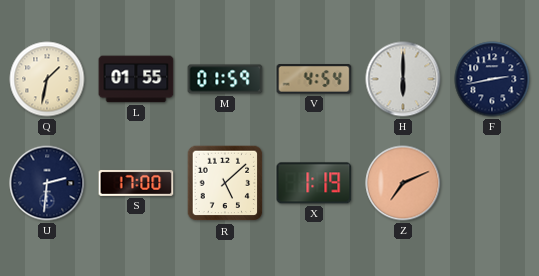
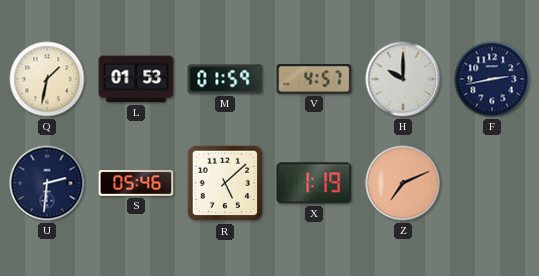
L: 01:55 -> 01:53 (136, 79)
V: 4:54 -> 4:57 (314, 79)
H: 6:00 -> 10:00 (403, 79)
S: 17:00 -> 05:46 (136, 183)
